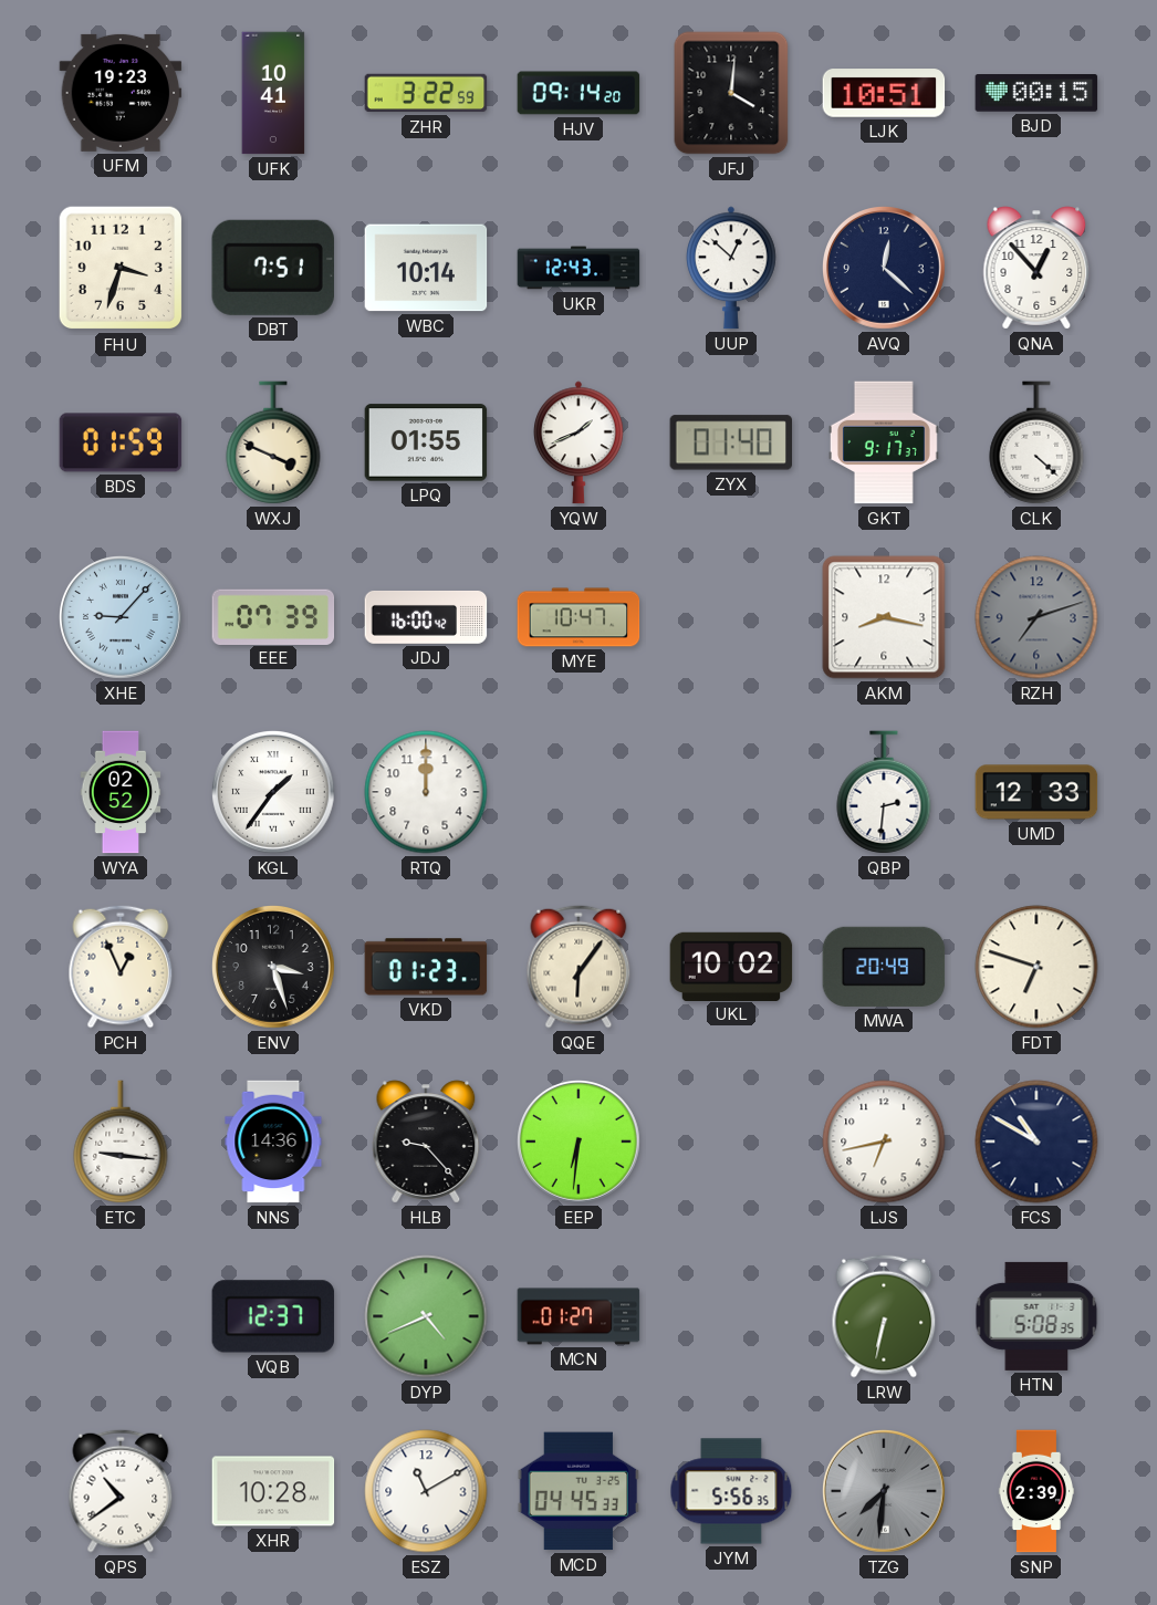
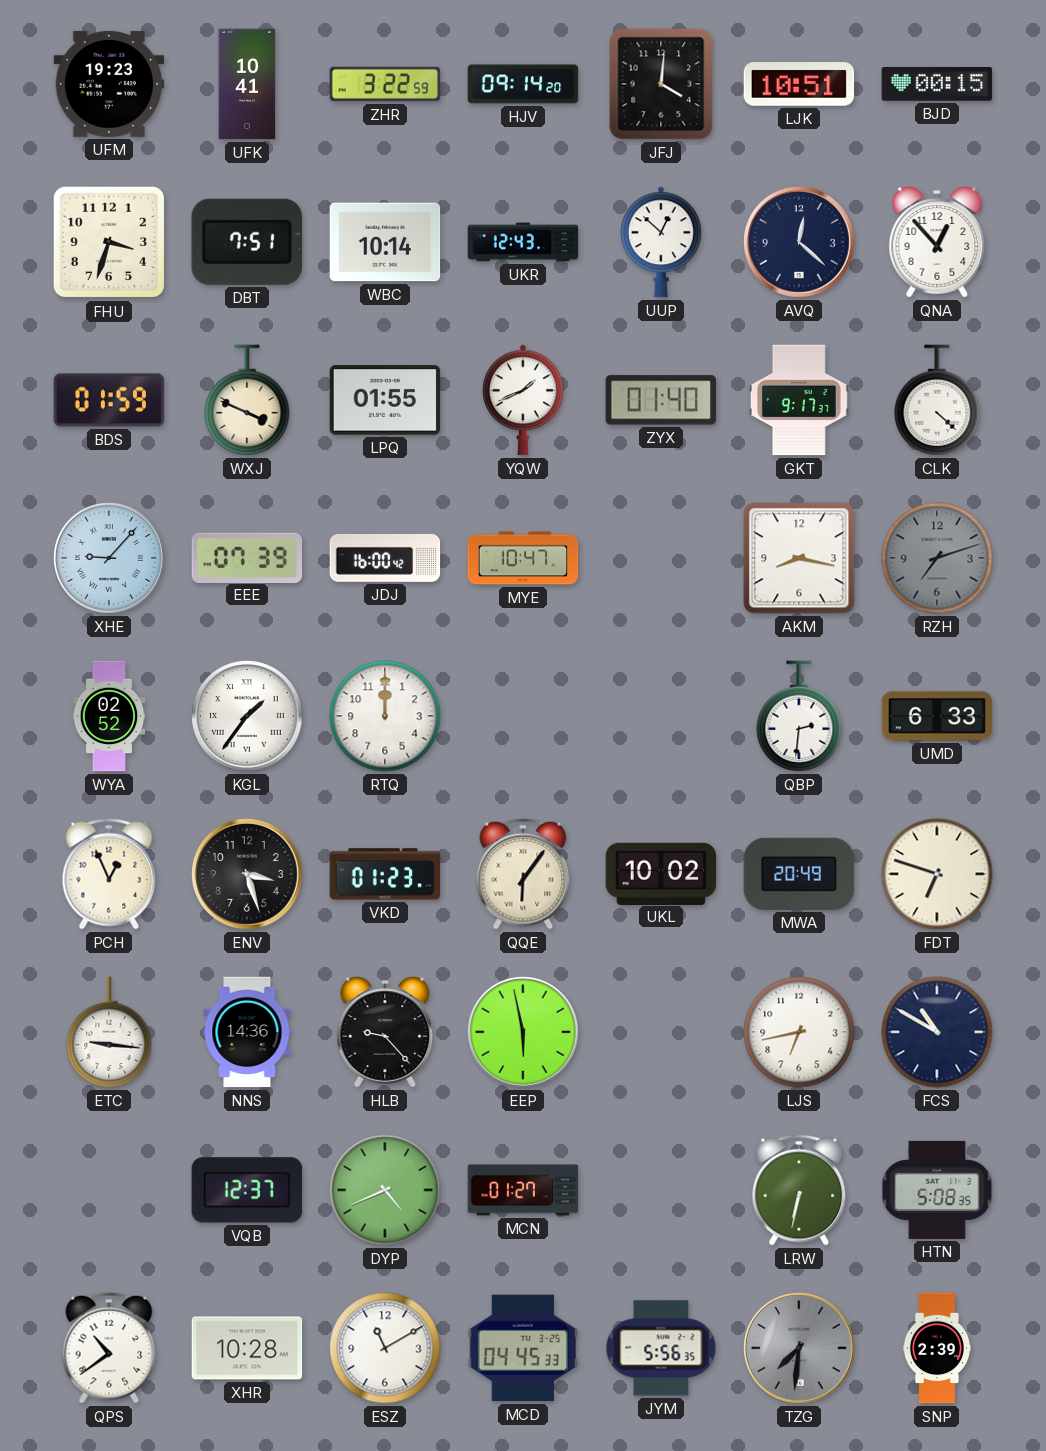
UMD: 12:33 -> 6:33 (937, 716)
EEP: 6:31 -> 5:58 (524, 1033)
